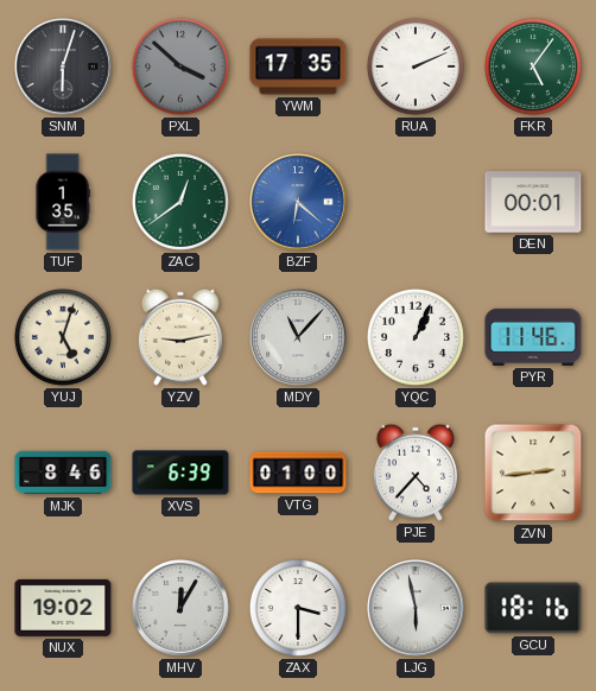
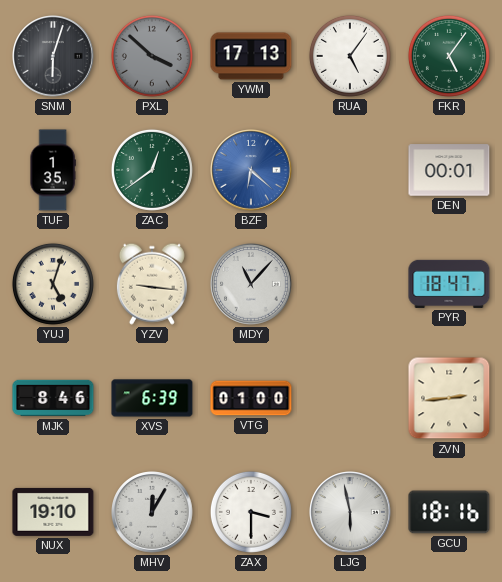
YWM: 17:35 -> 17:13 (251, 56)
RUA: 2:11 -> 5:06 (350, 56)
YZV: 9:13 -> 9:16 (152, 284)
YQC: 1:04 -> none (416, 337)
PYR: 11:46 -> 18:47 (449, 284)
PJE: 4:37 -> none (416, 473)
NUX: 19:02 -> 19:10 (53, 512)
